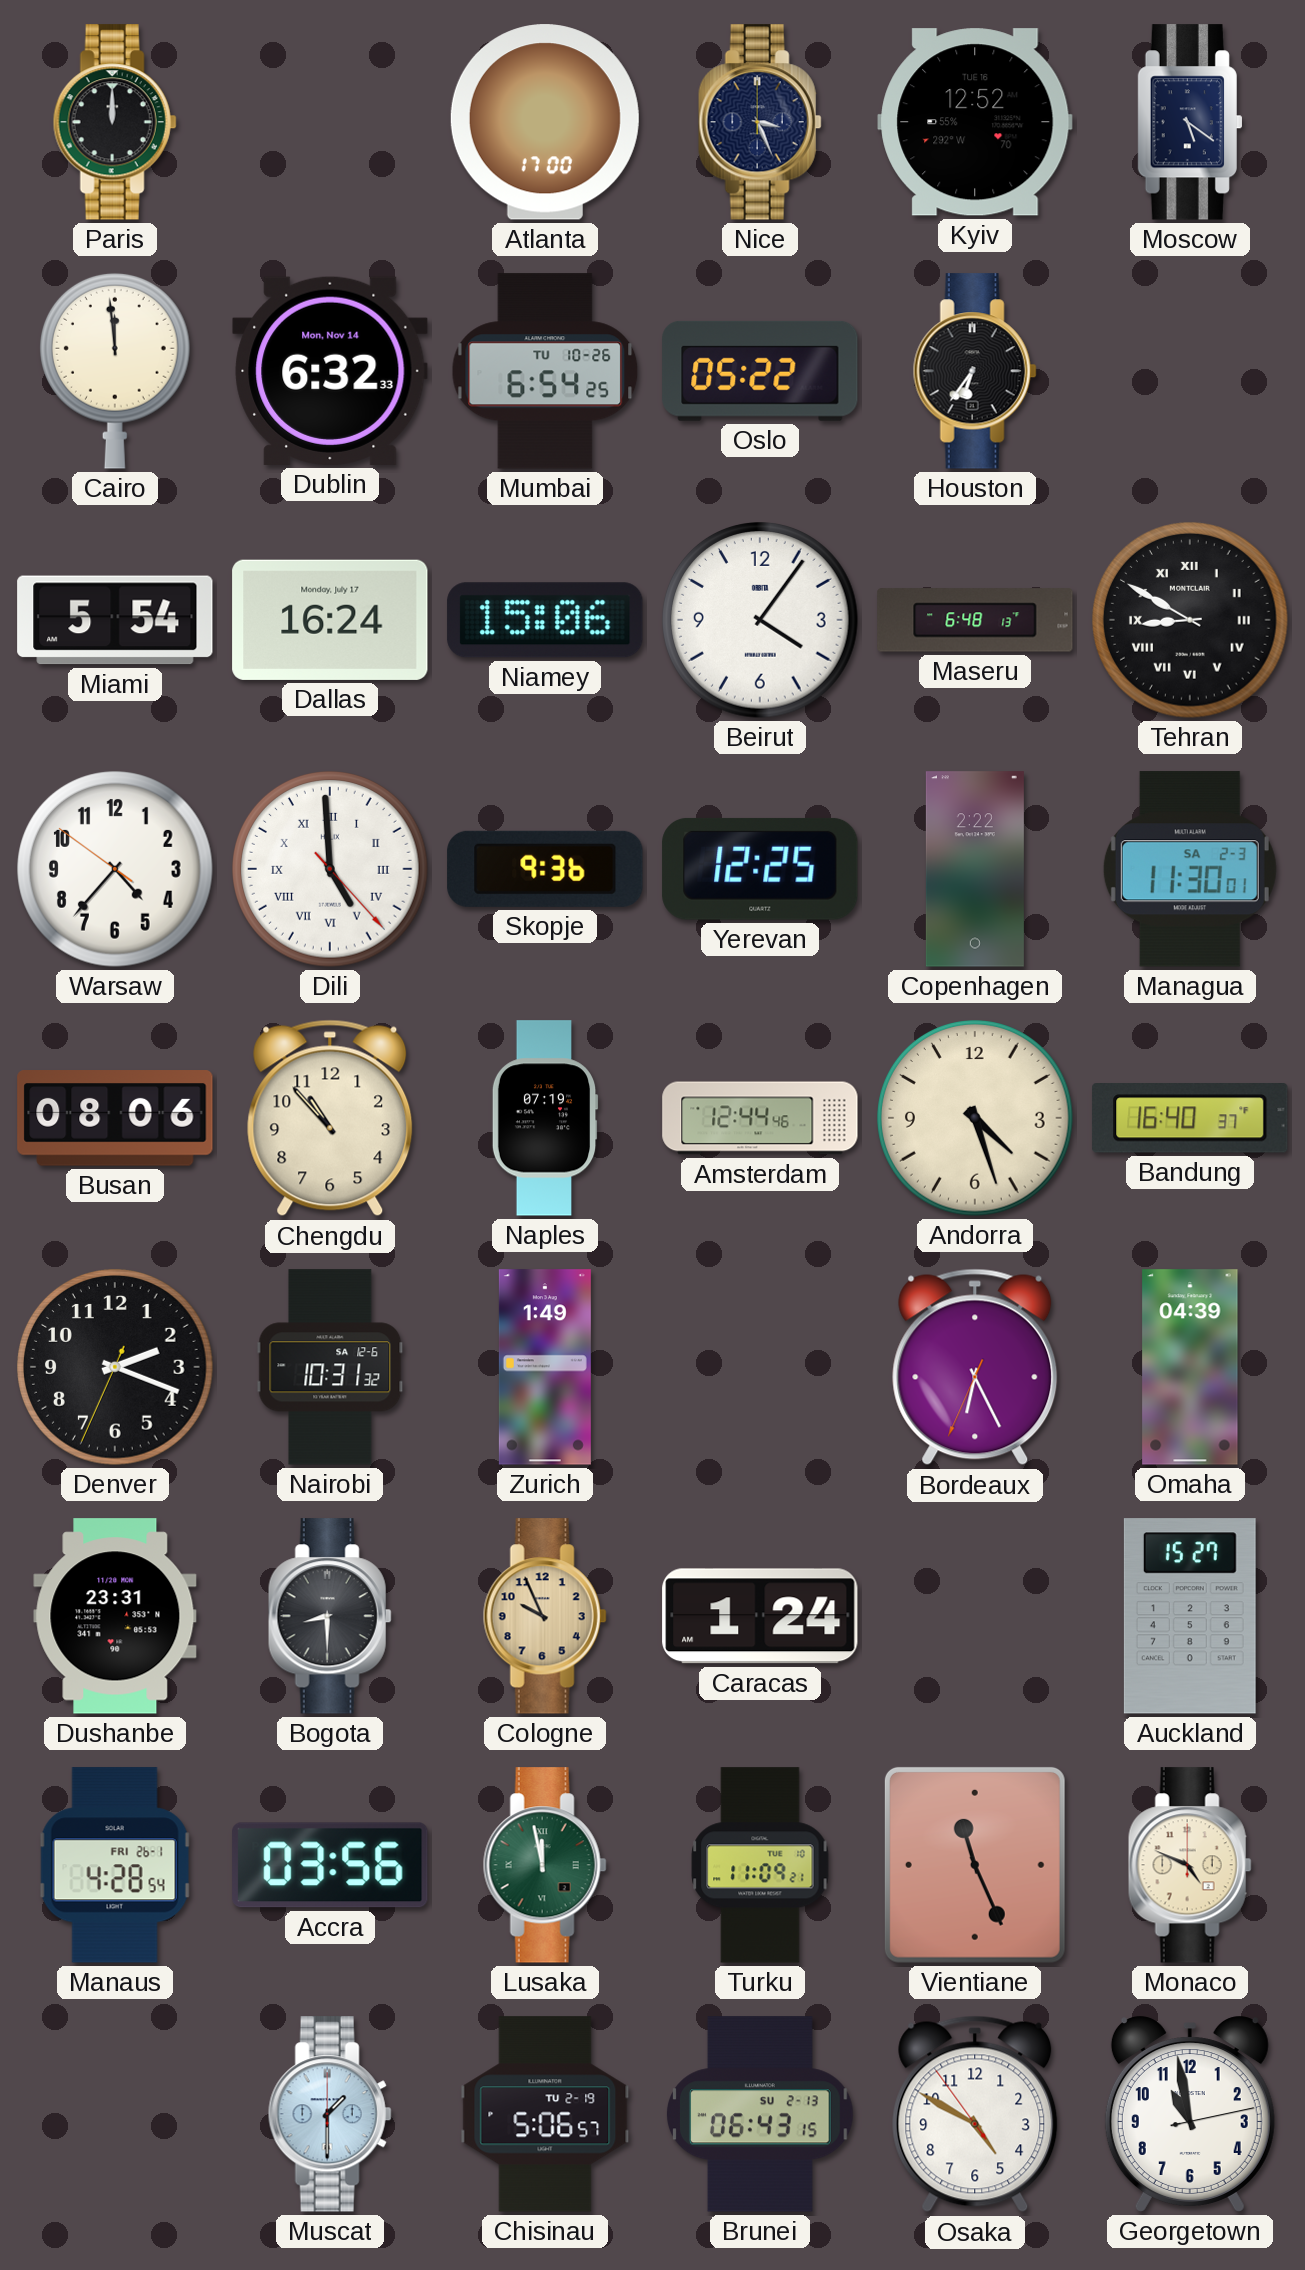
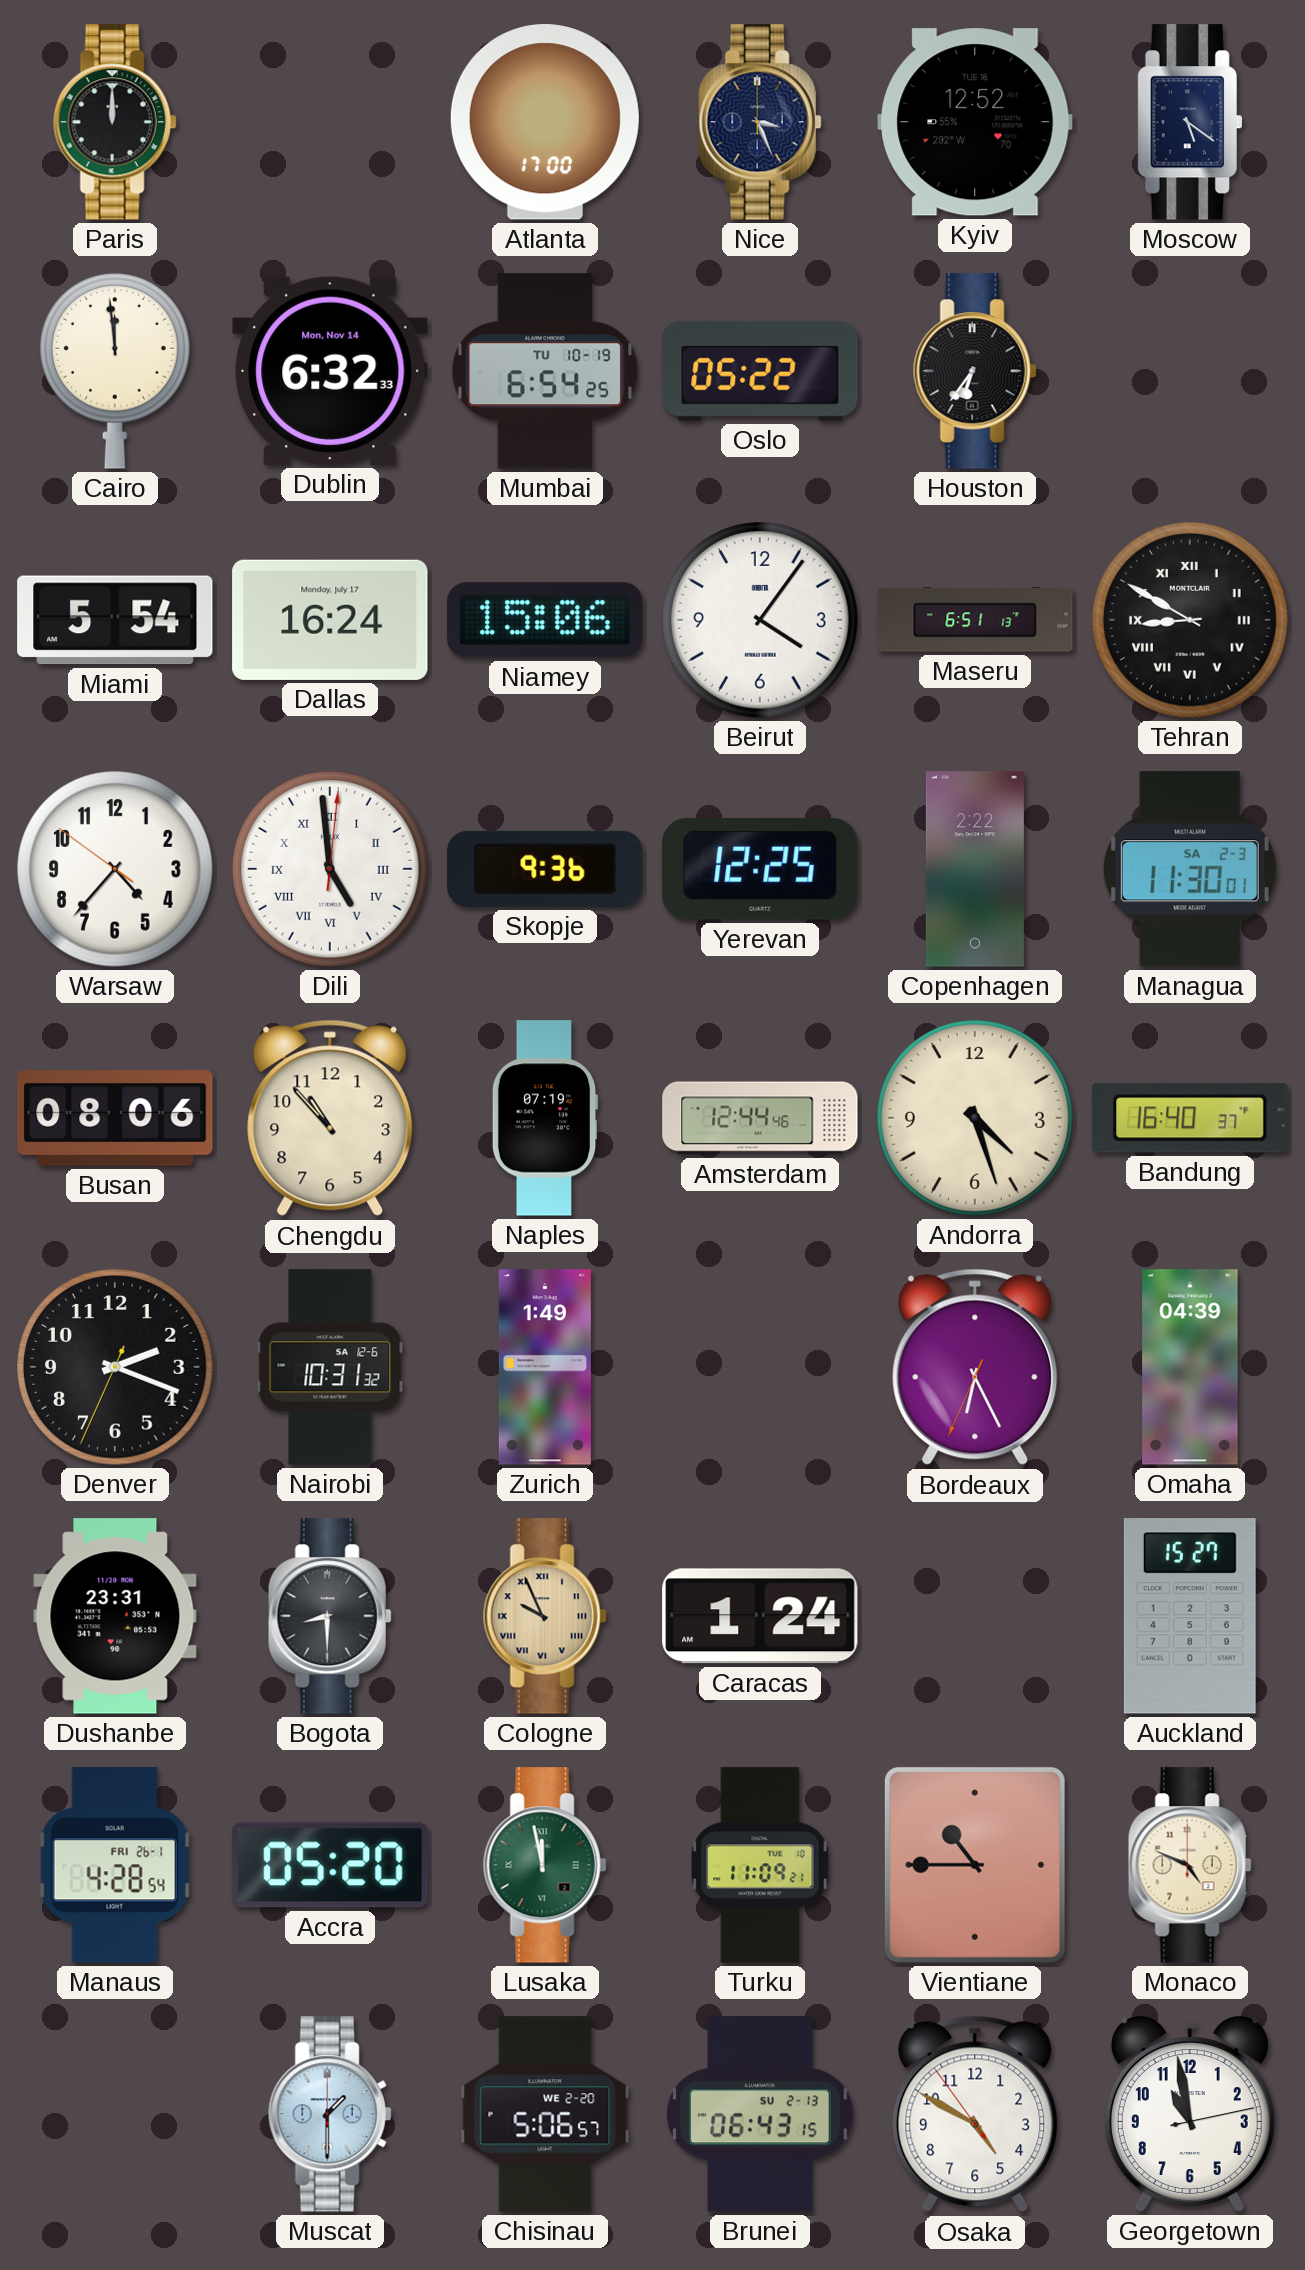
Mumbai date: TU 10-26 -> TU 10-19 (545, 371)
Maseru: 6:48 -> 6:51 (975, 620)
Dili: 4:59:23 -> 4:59:01 (330, 869)
Cologne numerals: Arabic -> Roman (545, 1616)
Accra: 03:56 -> 05:20 (330, 1865)
Vientiane: 11:26 -> 10:45 (975, 1865)
Chisinau date: TU 2-19 -> WE 2-20 (545, 2114)
